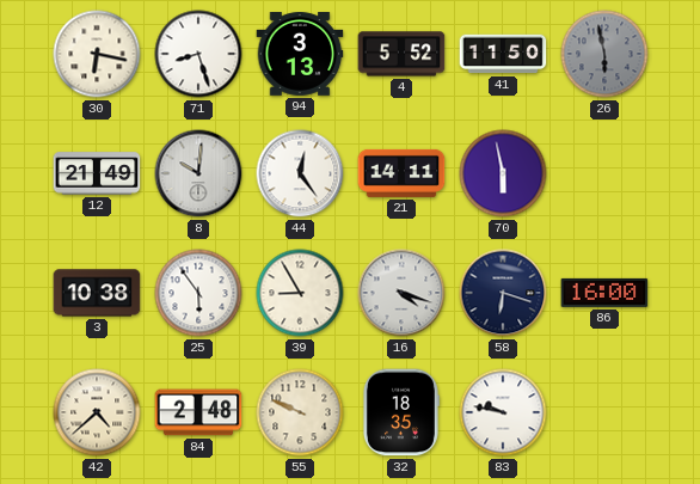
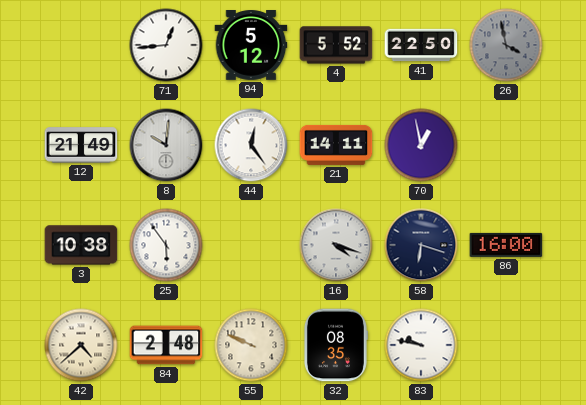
30: 6:17 -> none (97, 54)
71: 8:27 -> 12:44 (166, 45)
94: 3:13 -> 5:12 (251, 46)
41: 11:50 -> 22:50 (421, 45)
26: 5:58 -> 3:58 (506, 45)
70: 5:58 -> 12:58 (421, 145)
39: 8:55 -> none (300, 293)
32: 18:35 -> 08:35 (335, 345)
